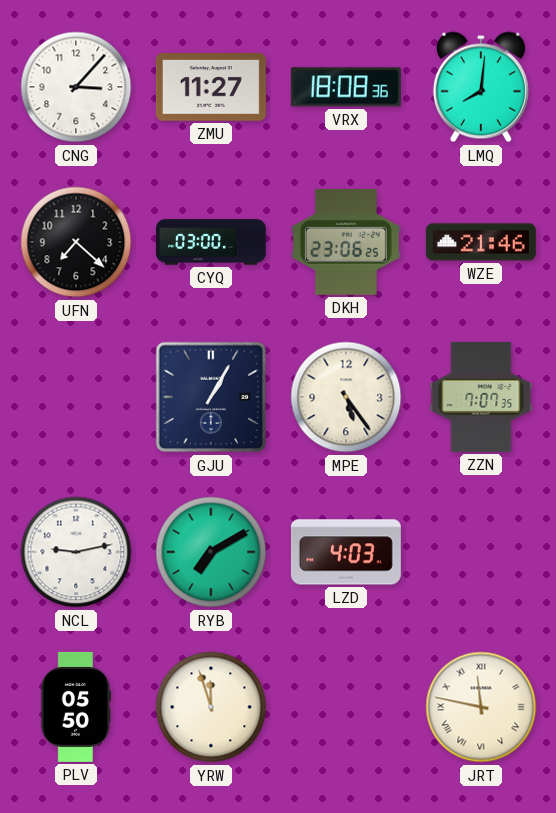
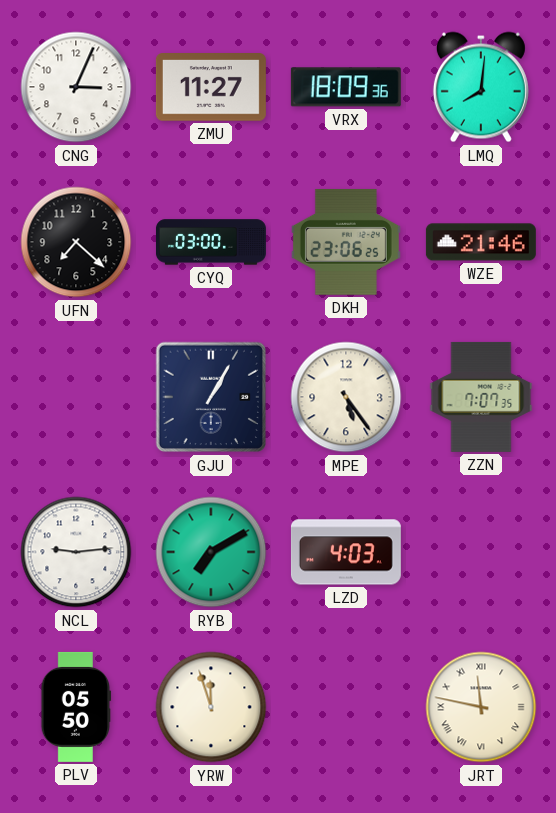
CNG: 3:07 -> 3:04 (76, 87)
VRX: 18:08 -> 18:09 (346, 87)
NCL: 9:13 -> 9:14 (76, 552)
